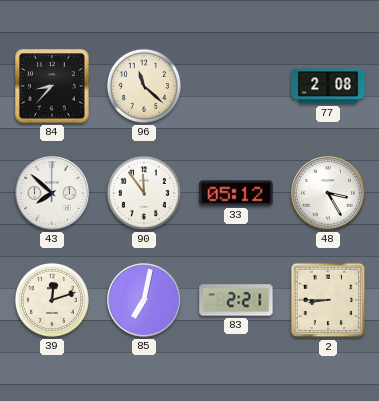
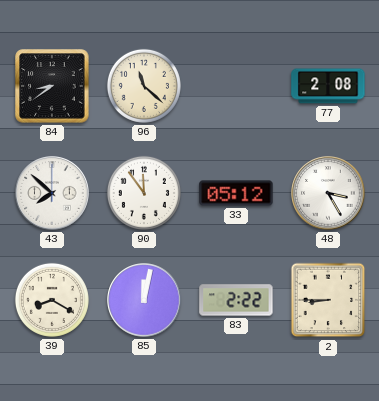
84: 8:37 -> 8:39 (52, 86)
39: 12:12 -> 8:20 (52, 300)
85: 7:02 -> 12:02 (144, 300)
83: 2:21 -> 2:22 (236, 300)
